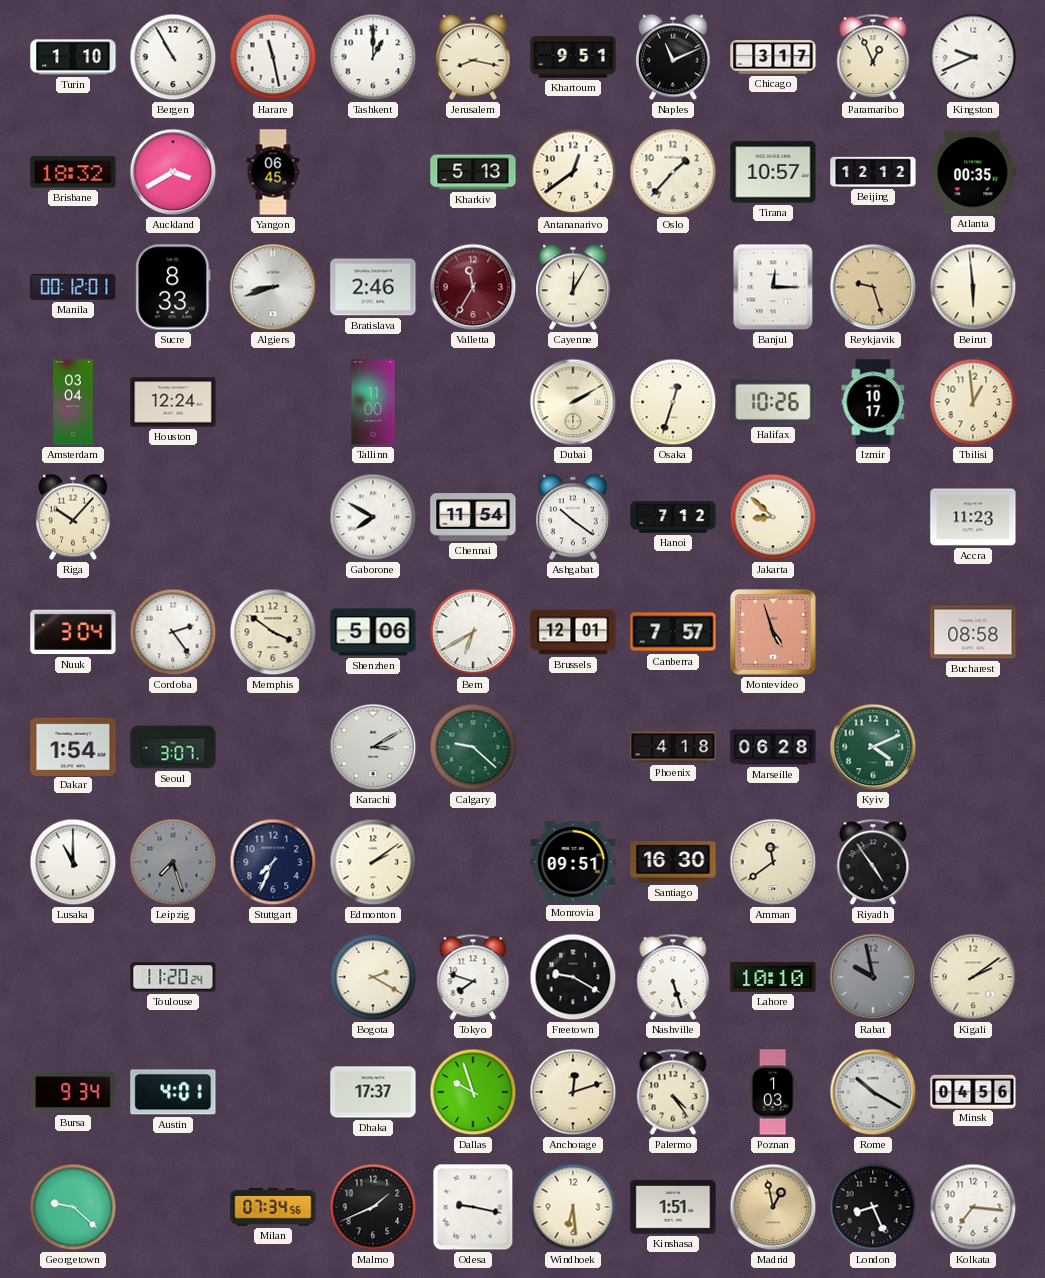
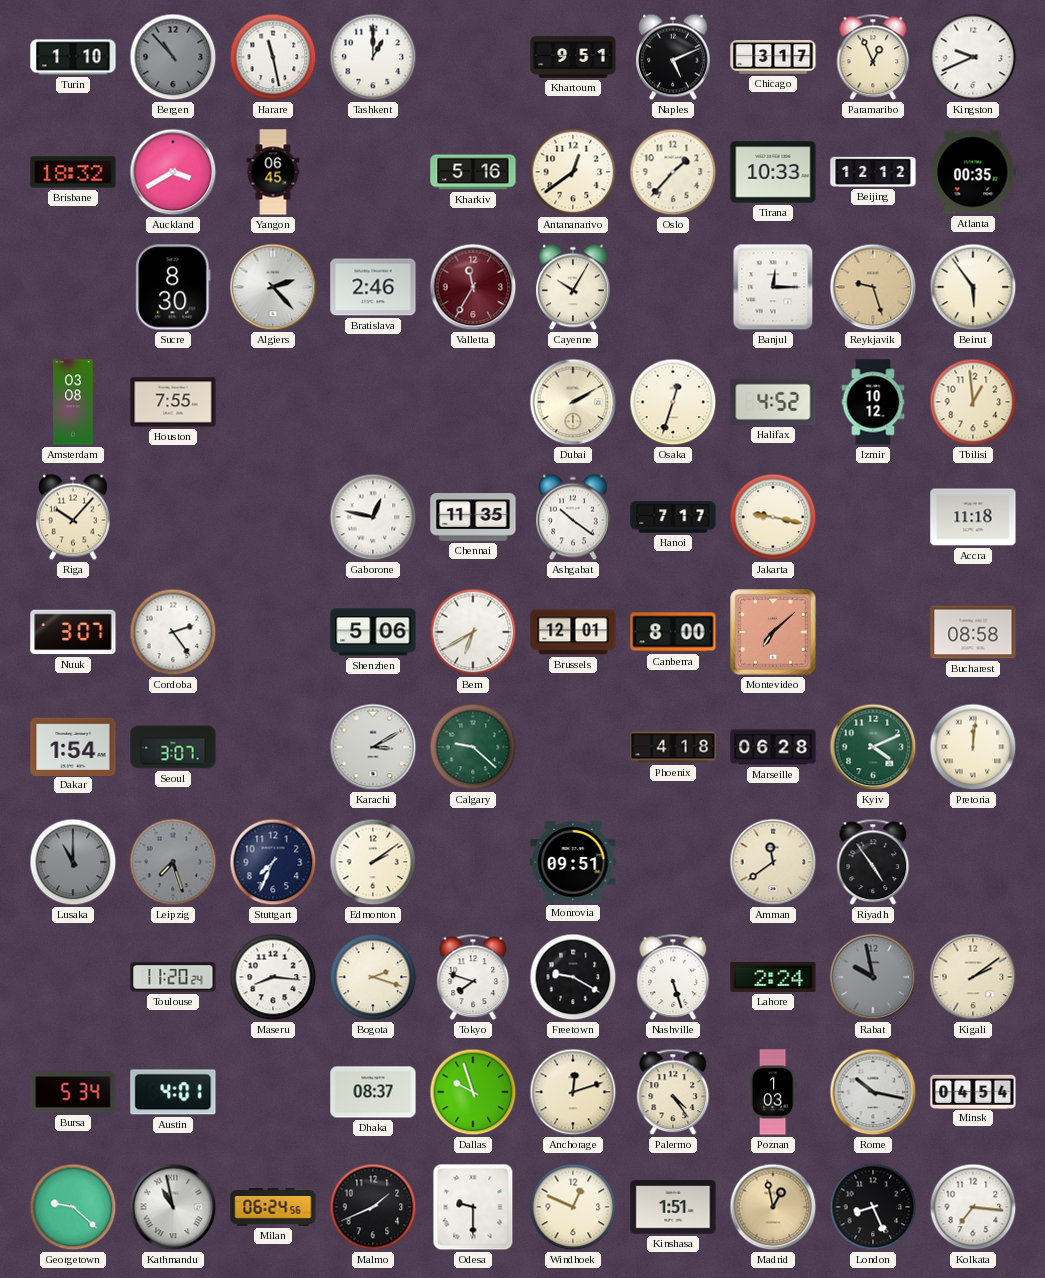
Bergen: 10:55 -> 10:53 (173, 57)
Bergen dial: white -> grey (173, 57)
Jerusalem: 8:17 -> none (474, 57)
Naples: 11:11 -> 5:11 (674, 57)
Kharkiv: 5:13 -> 5:16 (473, 172)
Tirana: 10:57 -> 10:33 (773, 172)
Manila: 00:12 -> none (73, 288)
Sucre: 8:33 -> 8:30 (173, 287)
Algiers: 8:42 -> 2:23 (273, 287)
Cayenne: 12:05 -> 10:05 (574, 287)
Beirut: 5:59 -> 5:54 (973, 287)
Amsterdam: 03:04 -> 03:08 (73, 402)
Houston: 12:24 -> 7:55 (173, 402)
Tallinn: 11:00 -> none (373, 402)
Halifax: 10:26 -> 4:52 (773, 402)
Izmir: 10:17 -> 10:12 (873, 402)
Gaborone: 7:50 -> 12:47 (373, 517)
Chennai: 11:54 -> 11:35 (473, 517)
Hanoi: 7:12 -> 7:17 (673, 517)
Jakarta: 8:52 -> 9:17 (773, 517)
Accra: 11:23 -> 11:18 (973, 517)
Nuuk: 3:04 -> 3:07 (73, 632)
Memphis: 3:51 -> none (273, 632)
Canberra: 7:57 -> 8:00 (673, 632)
Montevideo: 4:57 -> 7:08 (773, 632)
Pretoria: none -> 12:01 (973, 747)
Lusaka dial: white -> grey (73, 862)
Santiago: 16:30 -> none (673, 862)
Maseru: none -> 8:16 (273, 977)
Bogota: 2:20 -> 2:18 (373, 977)
Lahore: 10:10 -> 2:24 (773, 977)
Bursa: 9:34 -> 5:34 (73, 1092)
Dhaka: 17:37 -> 08:37 (373, 1092)
Rome: 10:20 -> 10:17 (873, 1092)
Minsk: 04:56 -> 04:54 (973, 1091)
Kathmandu: none -> 10:58 (173, 1207)
Milan: 07:34 -> 06:24 (273, 1208)
Odesa: 9:17 -> 9:30 (473, 1207)
Windhoek: 6:29 -> 12:49 (573, 1207)
